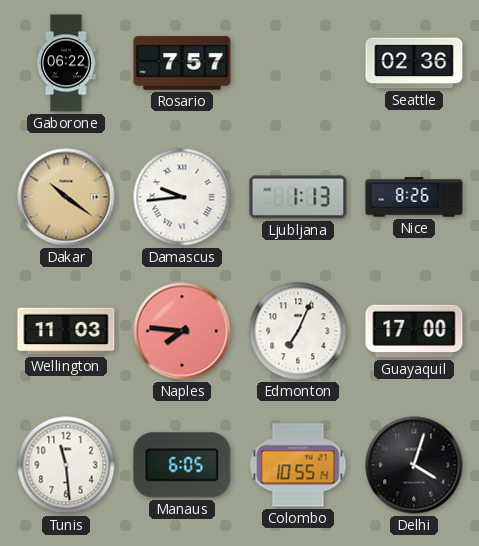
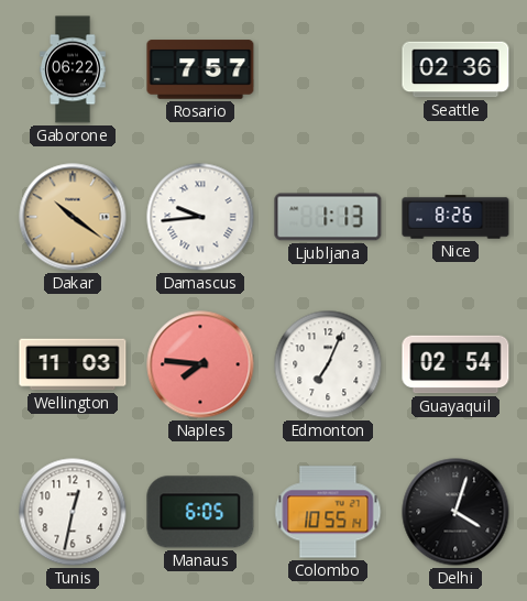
Guayaquil: 17:00 -> 02:54 (455, 364)
Tunis: 11:29 -> 12:32 (73, 512)
